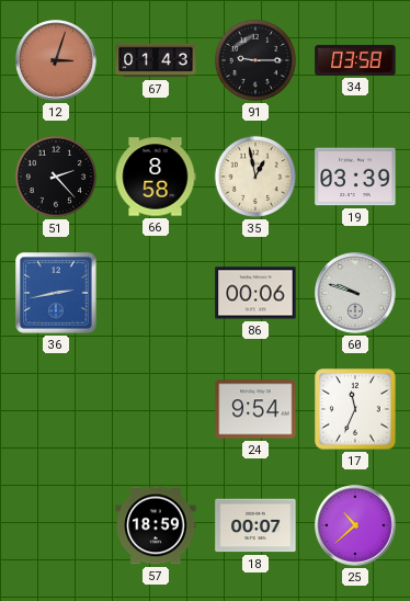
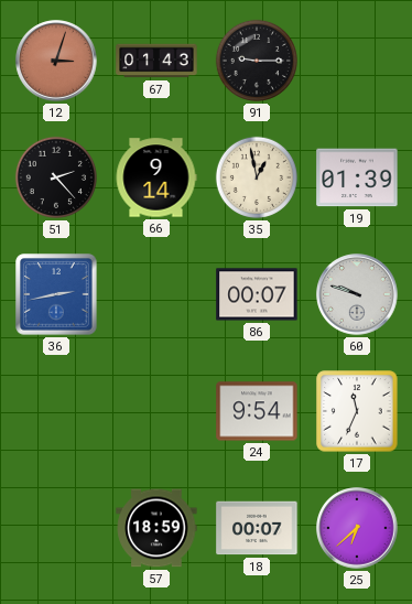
34: 03:58 -> none (355, 60)
66: 8:58 -> 9:14 (156, 177)
19: 03:39 -> 01:39 (357, 177)
86: 00:06 -> 00:07 (257, 294)
25: 10:38 -> 6:38 (357, 528)
